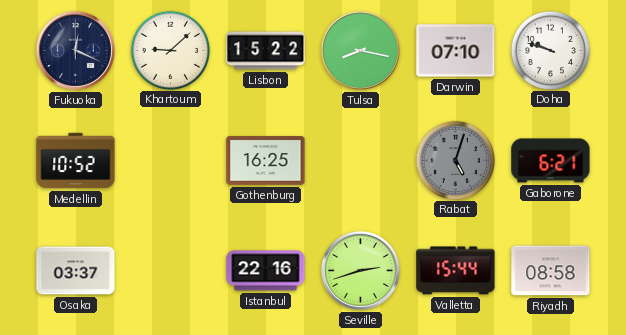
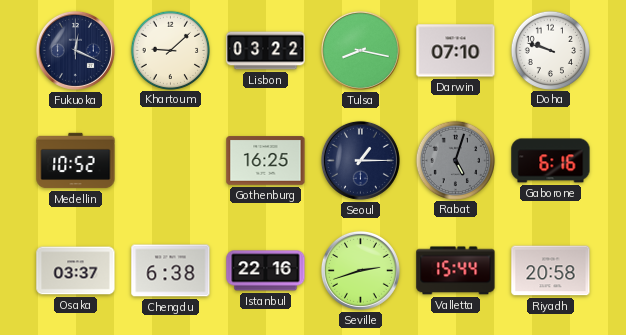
Lisbon: 15:22 -> 03:22 (266, 51)
Seoul: none -> 1:15 (360, 160)
Gaborone: 6:21 -> 6:16 (551, 161)
Chengdu: none -> 6:38 (171, 271)
Riyadh: 08:58 -> 20:58 (551, 271)
